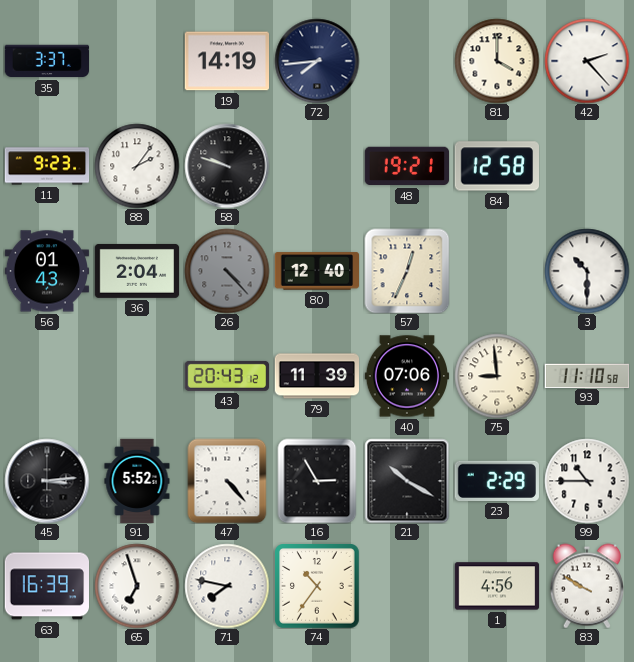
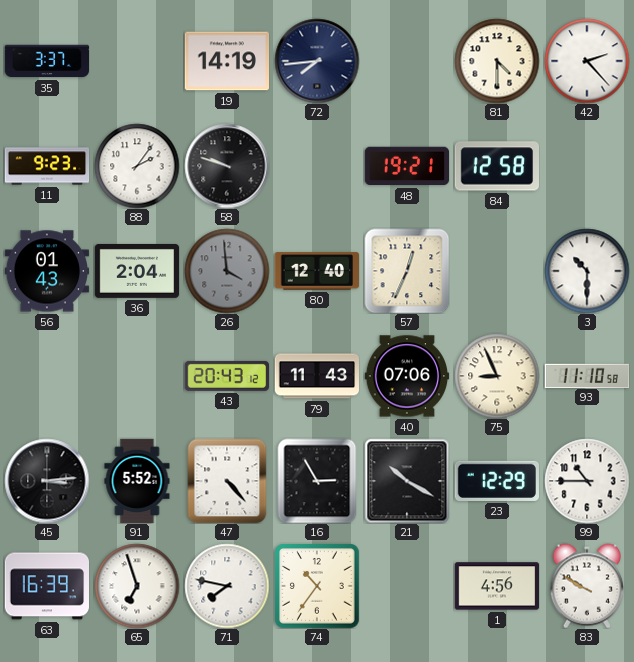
81: 4:00 -> 4:30 (497, 61)
26: 4:23 -> 3:59 (227, 271)
79: 11:39 -> 11:43 (317, 376)
75: 8:59 -> 8:56 (497, 376)
23: 2:29 -> 12:29 (497, 481)
